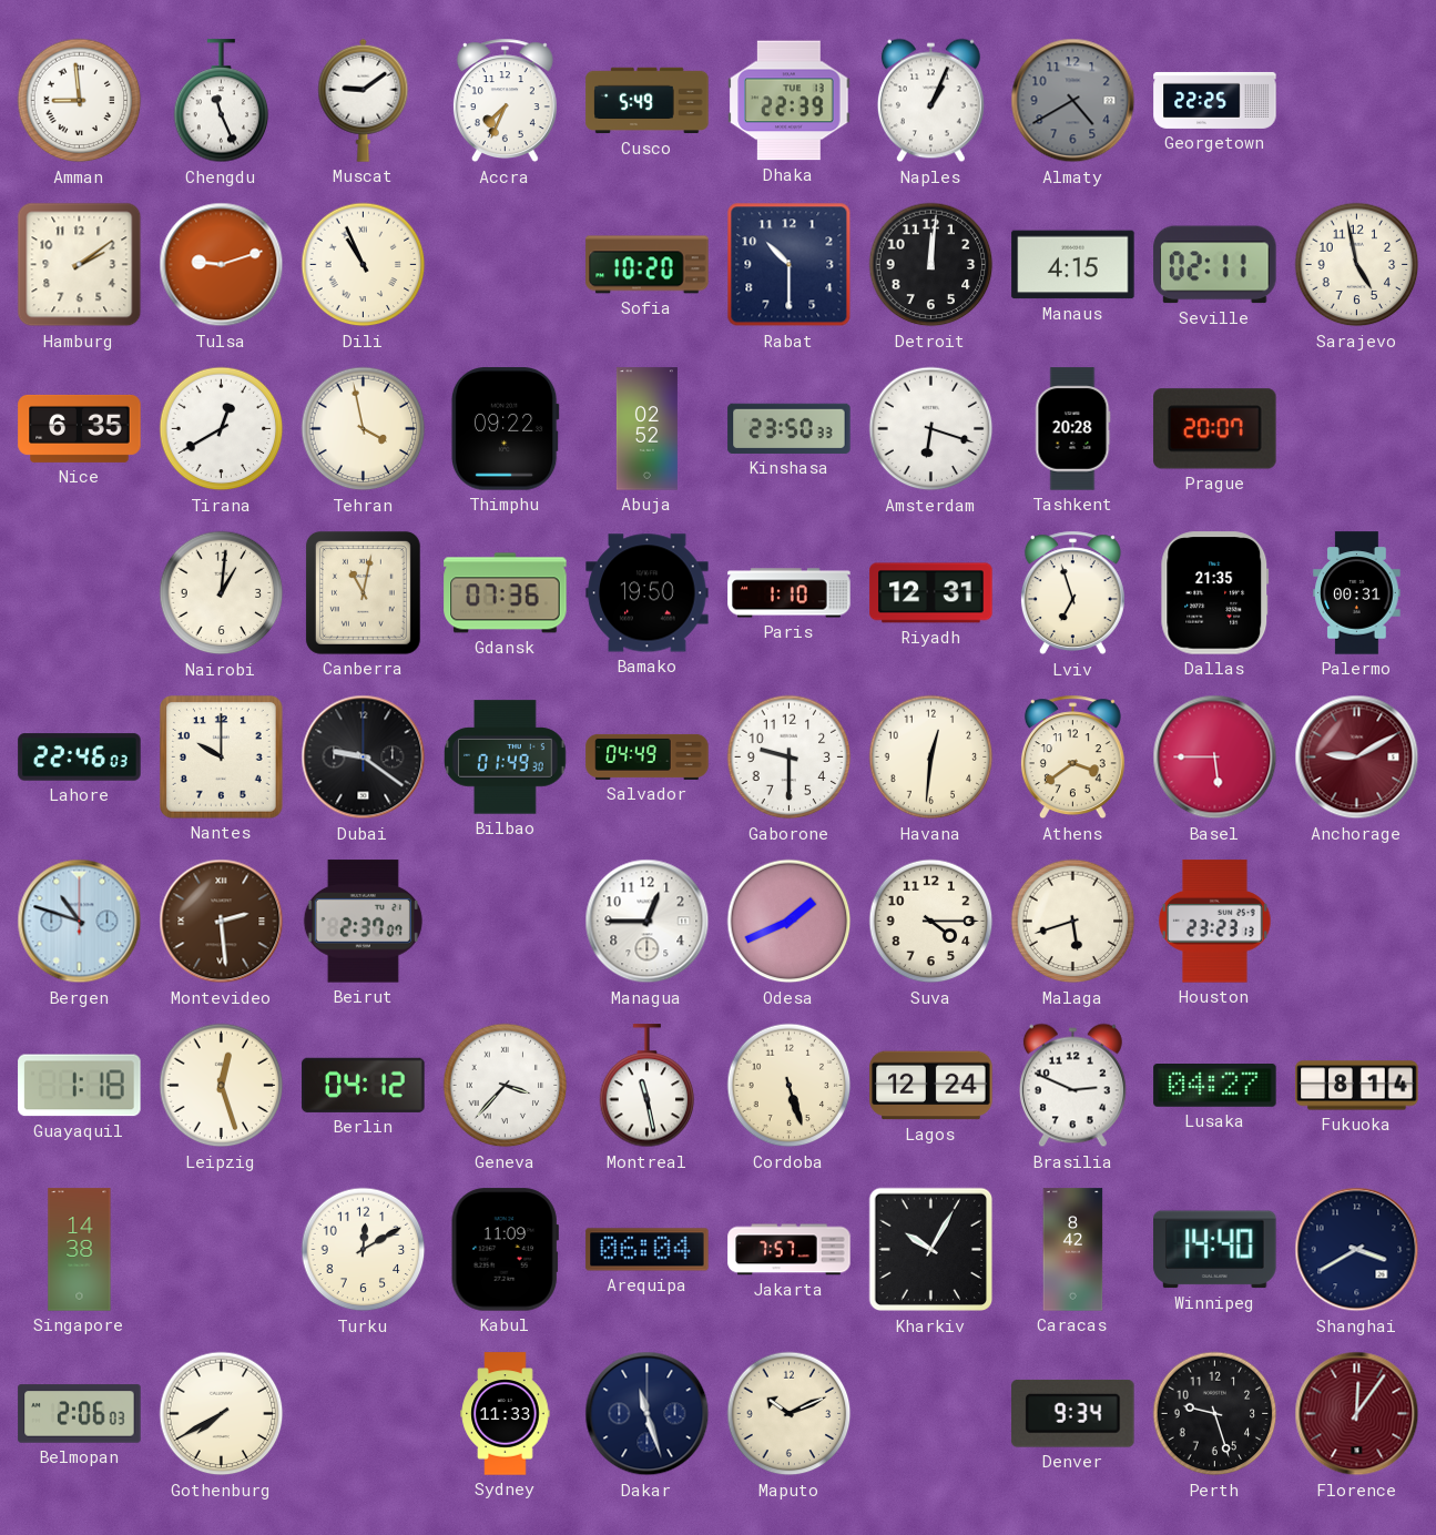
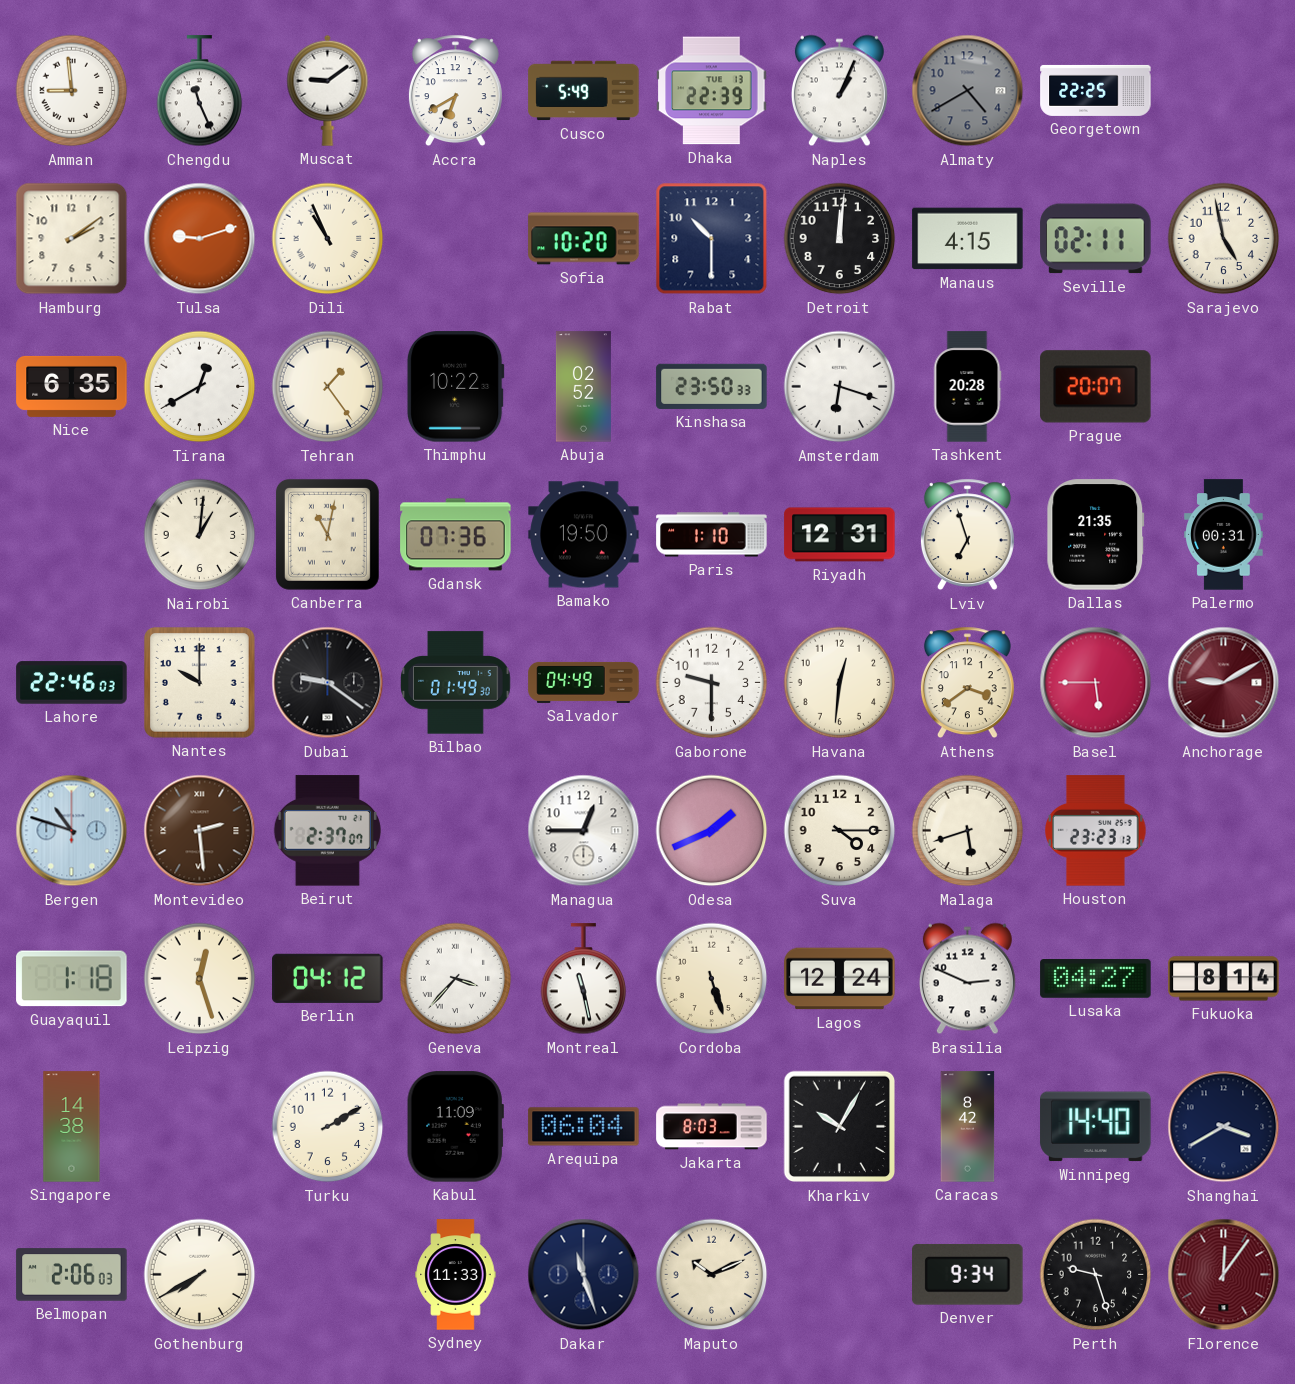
Accra: 7:34 -> 6:40 (455, 91)
Tehran: 3:58 -> 1:24 (328, 387)
Thimphu: 09:22 -> 10:22 (455, 387)
Turku: 12:10 -> 2:10 (328, 1127)
Jakarta: 7:57 -> 8:03 (712, 1127)
